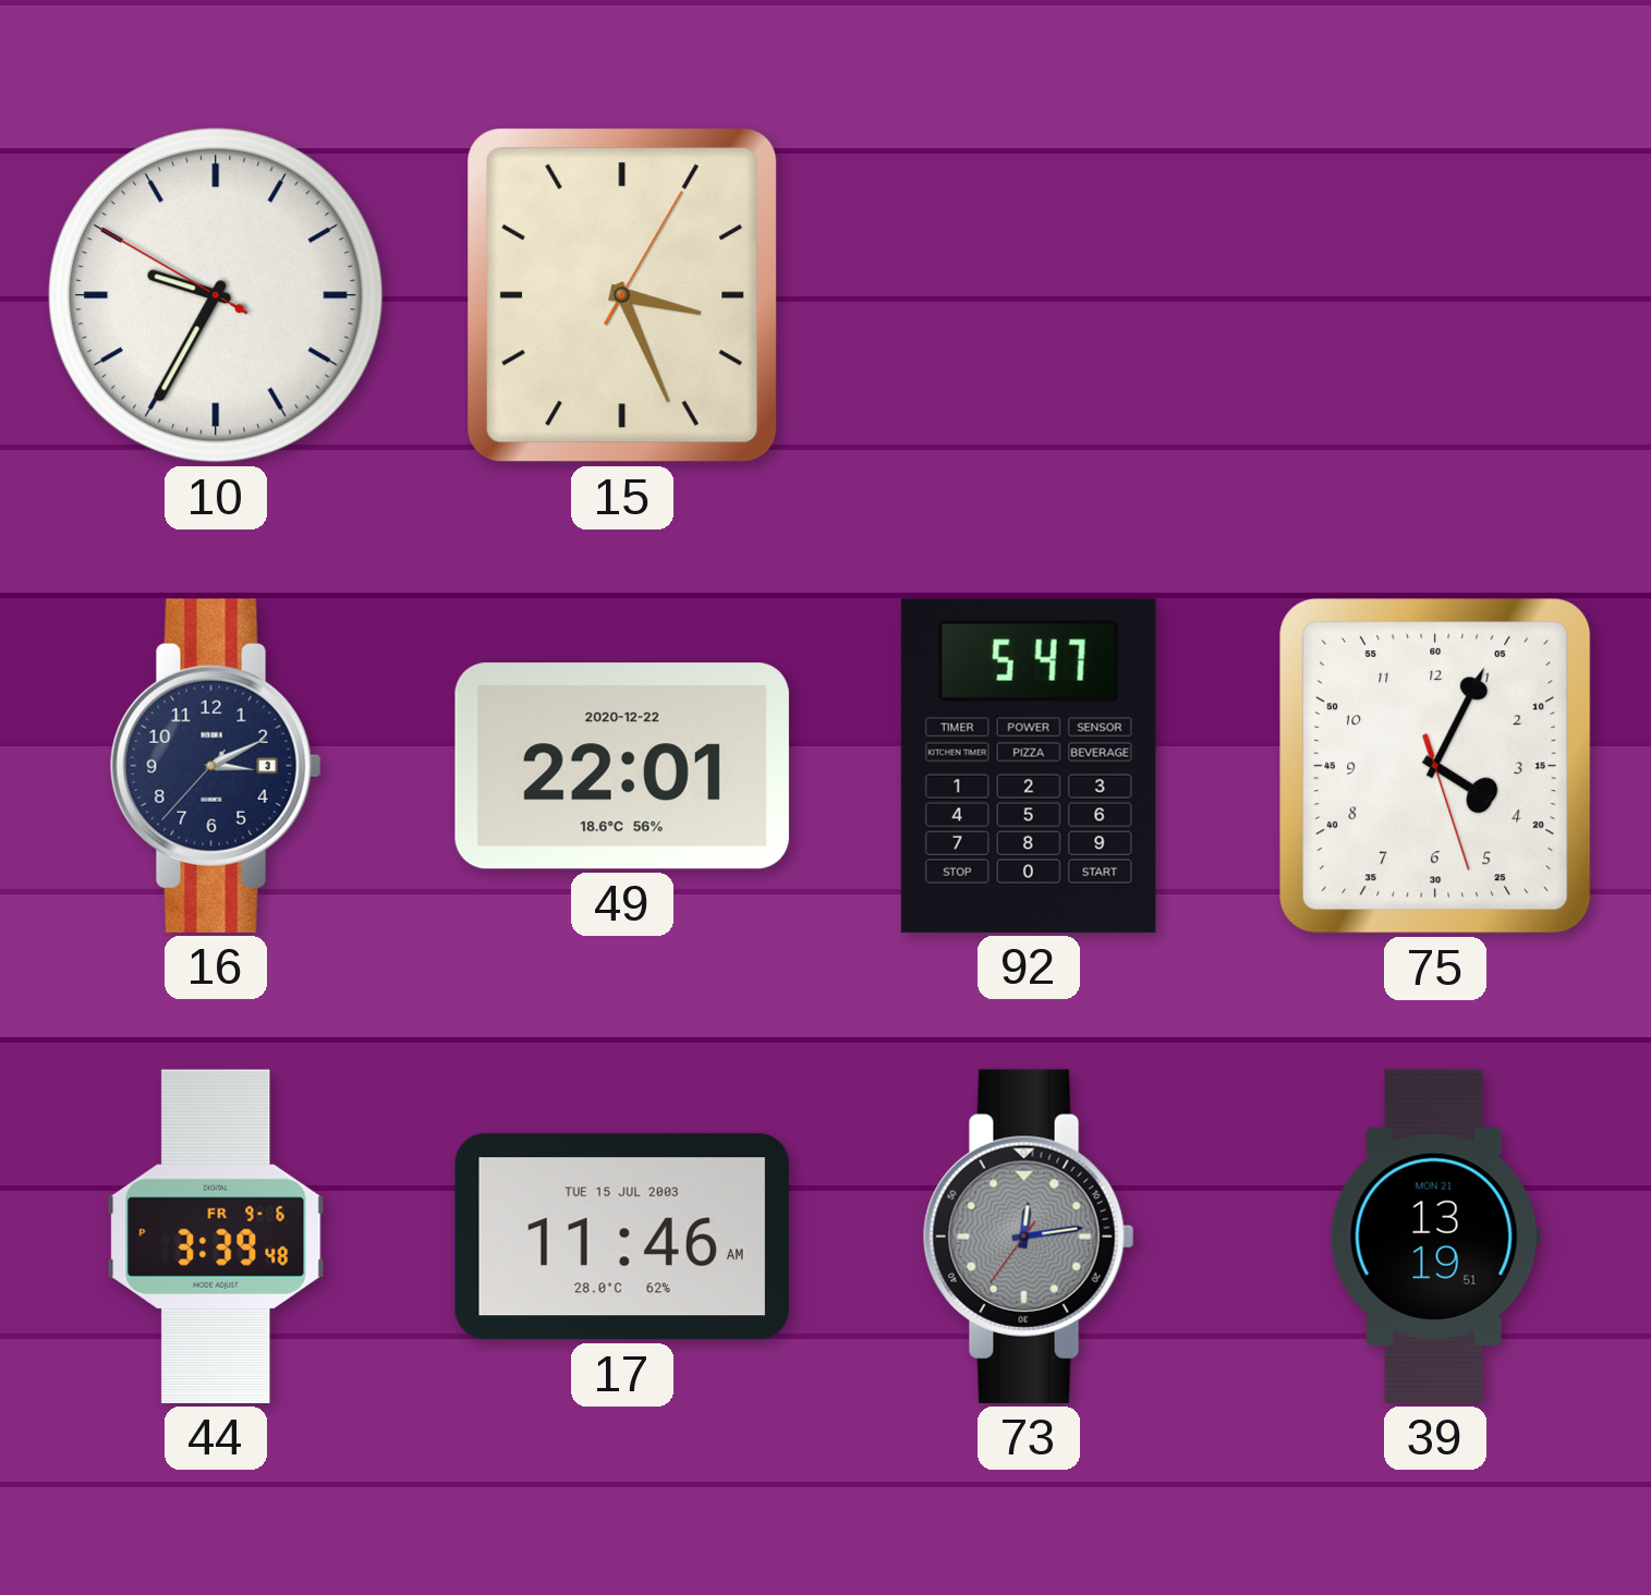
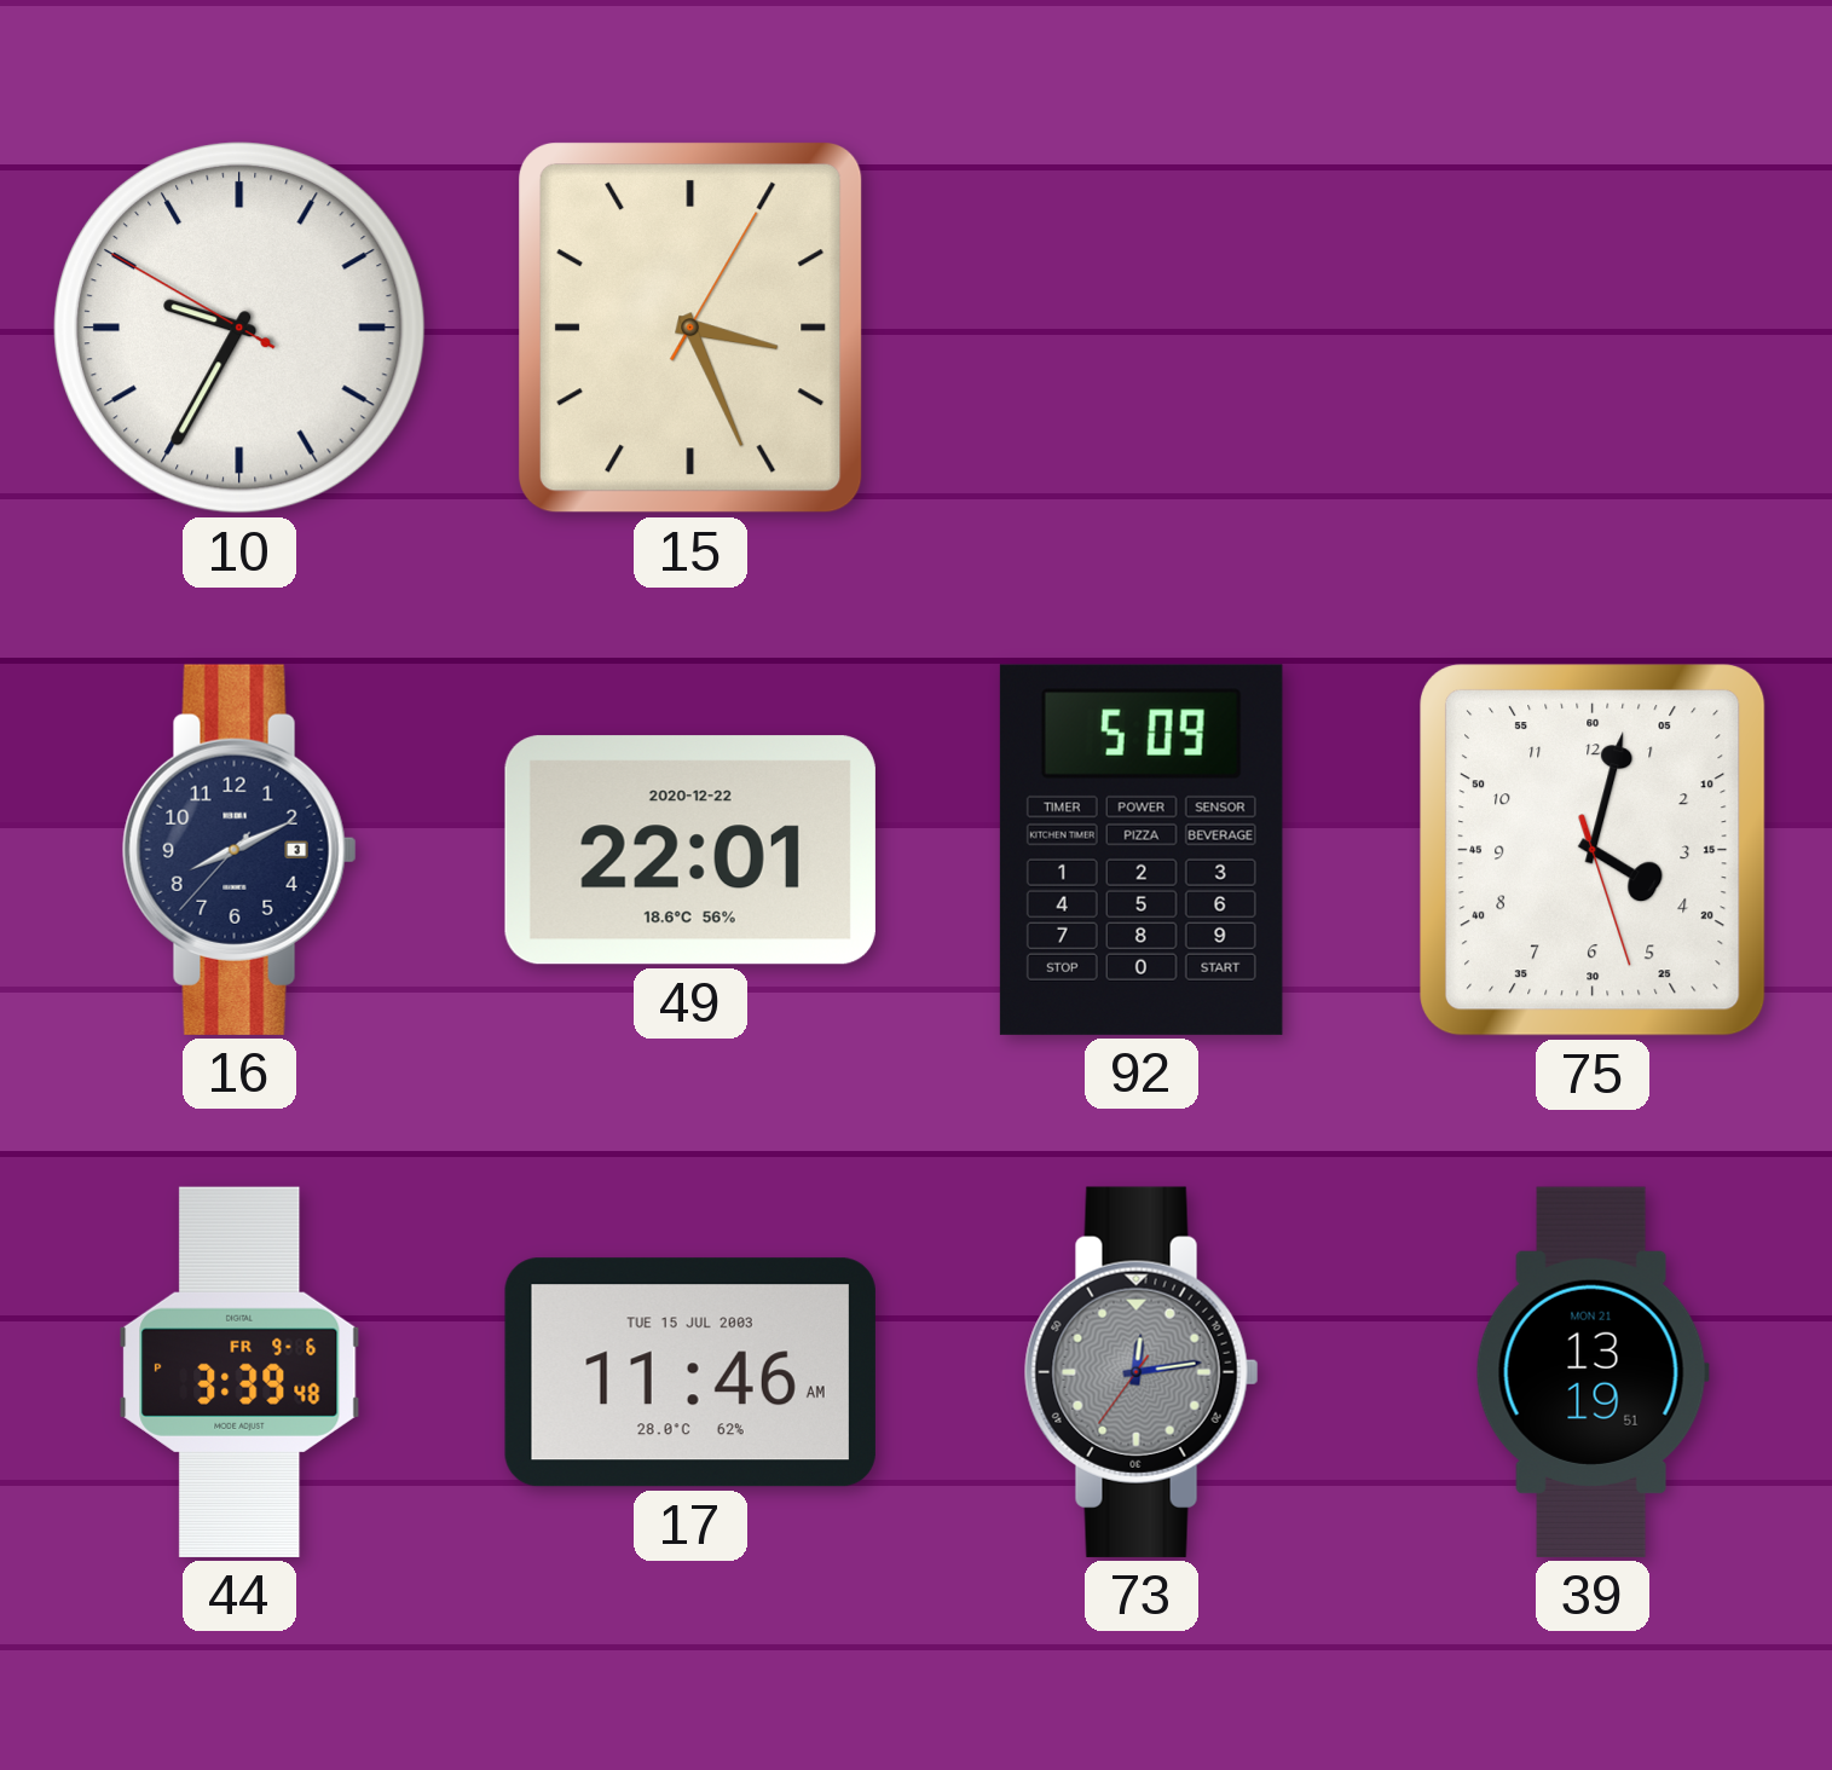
16: 3:10 -> 8:10 (239, 850)
92: 5:47 -> 5:09 (1142, 850)
75: 4:04 -> 4:02 (1593, 851)
